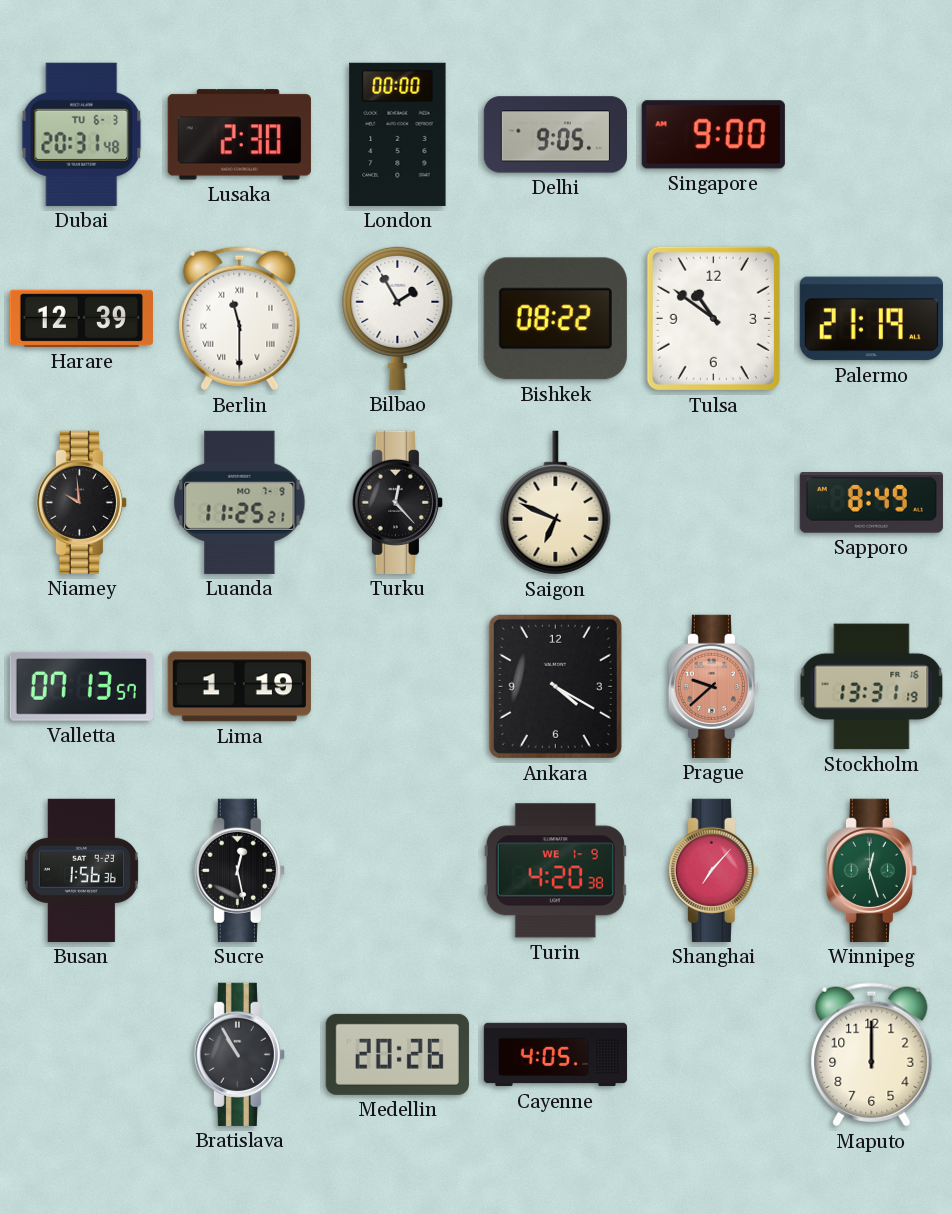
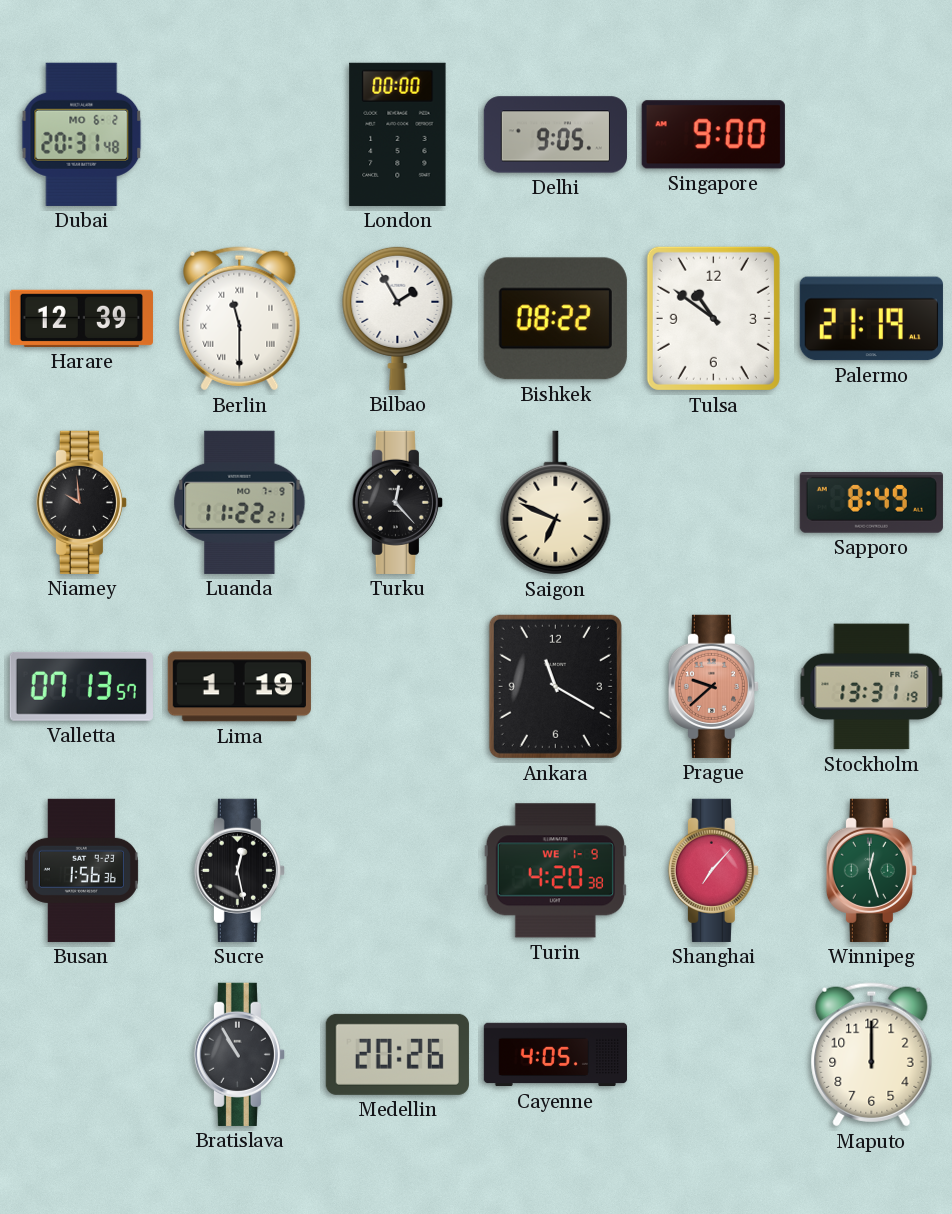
Dubai date: TU 6-3 -> MO 6-2 (82, 134)
Lusaka: 2:30 -> none (239, 135)
Luanda: 11:25 -> 11:22 (240, 502)
Ankara: 4:20 -> 11:20 (555, 686)
